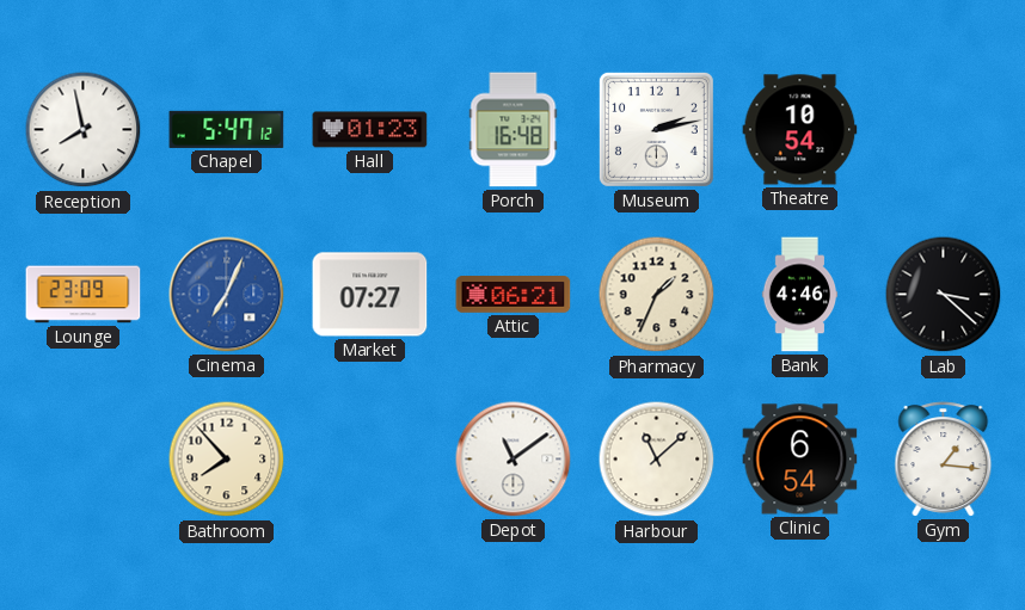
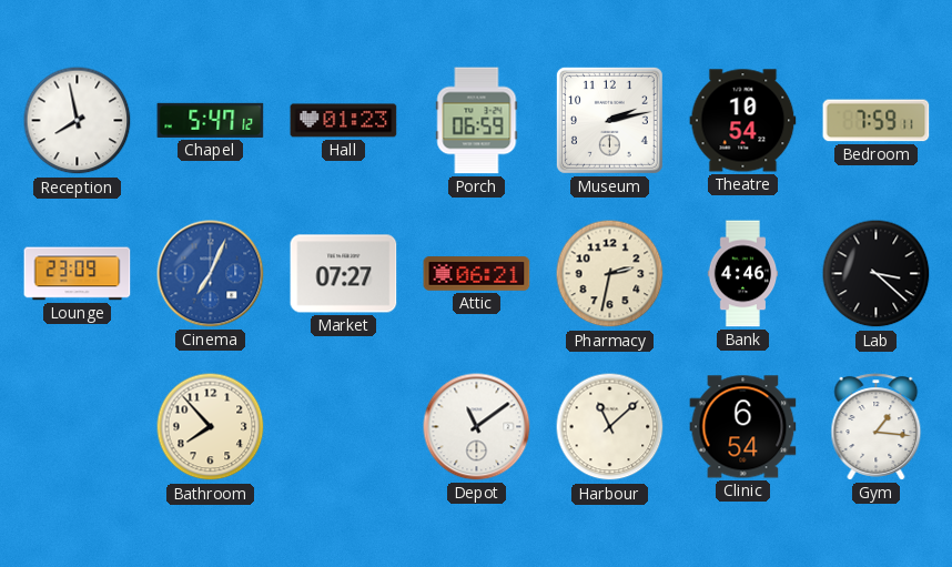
Porch: 16:48 -> 06:59 (477, 121)
Bedroom: none -> 7:59 (877, 121)
Pharmacy: 1:34 -> 2:32 (610, 274)
